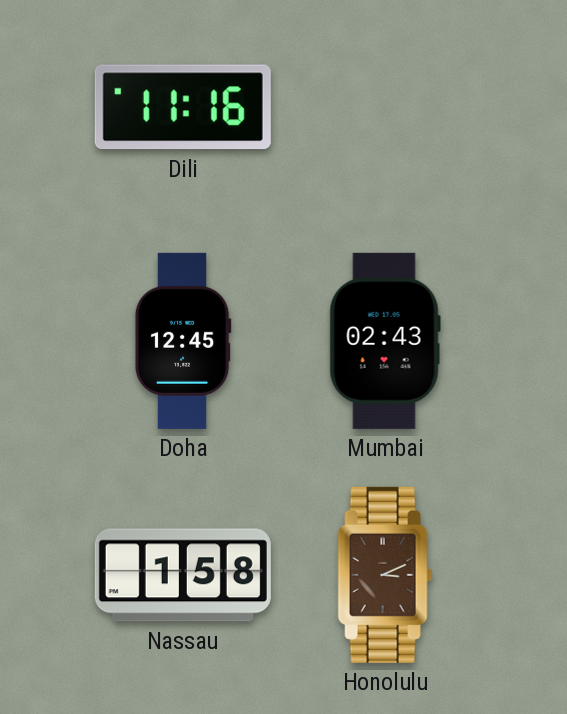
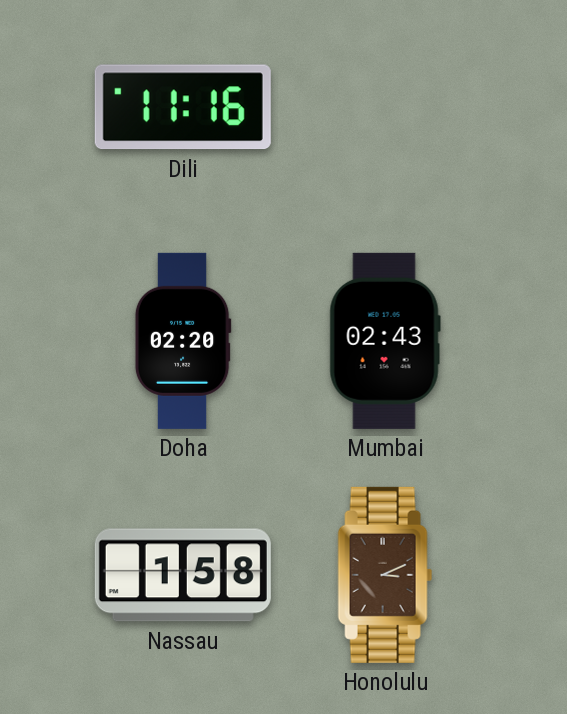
Doha: 12:45 -> 02:20 (183, 341)
